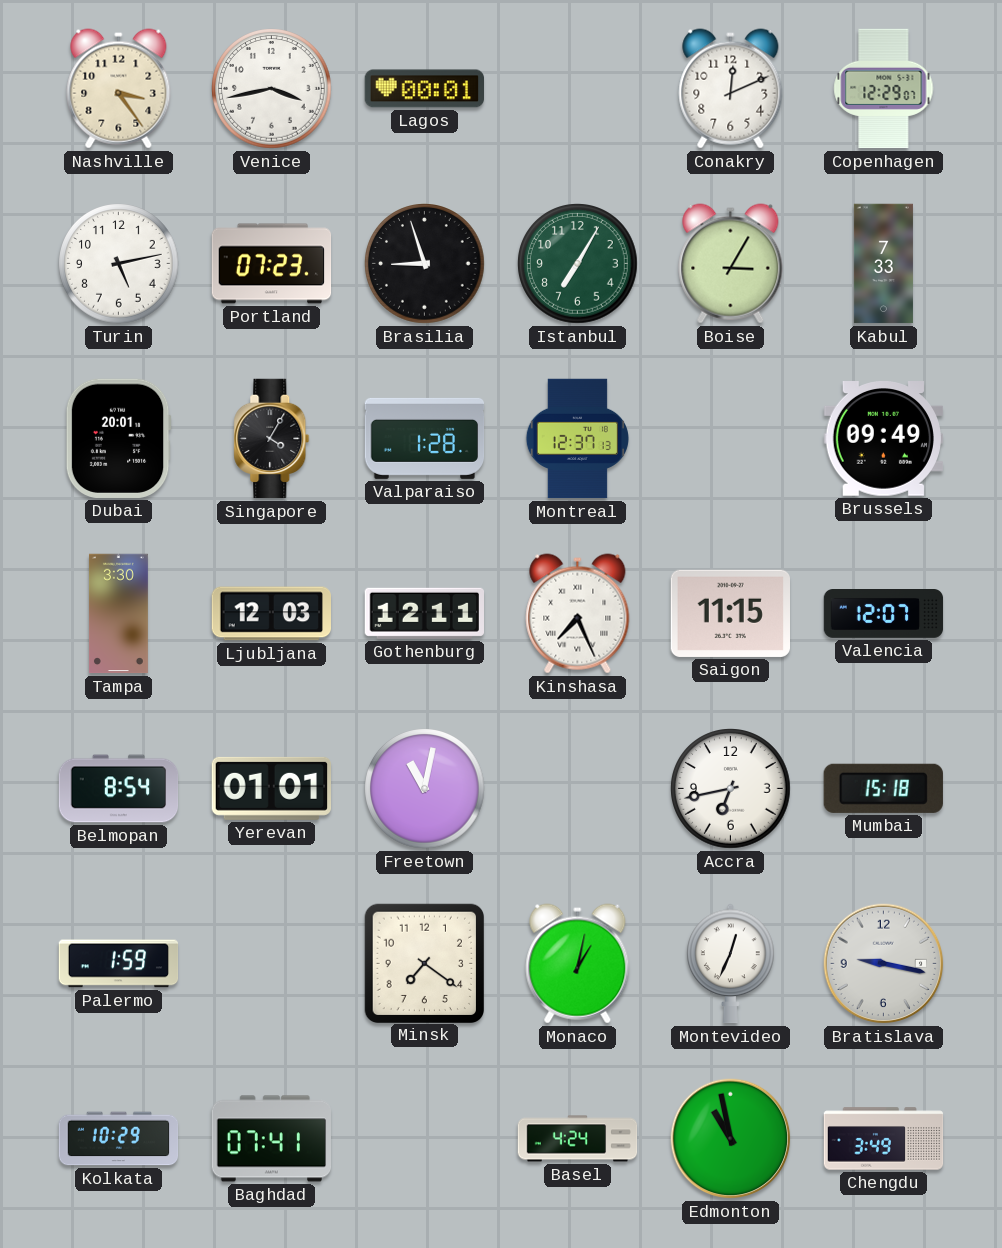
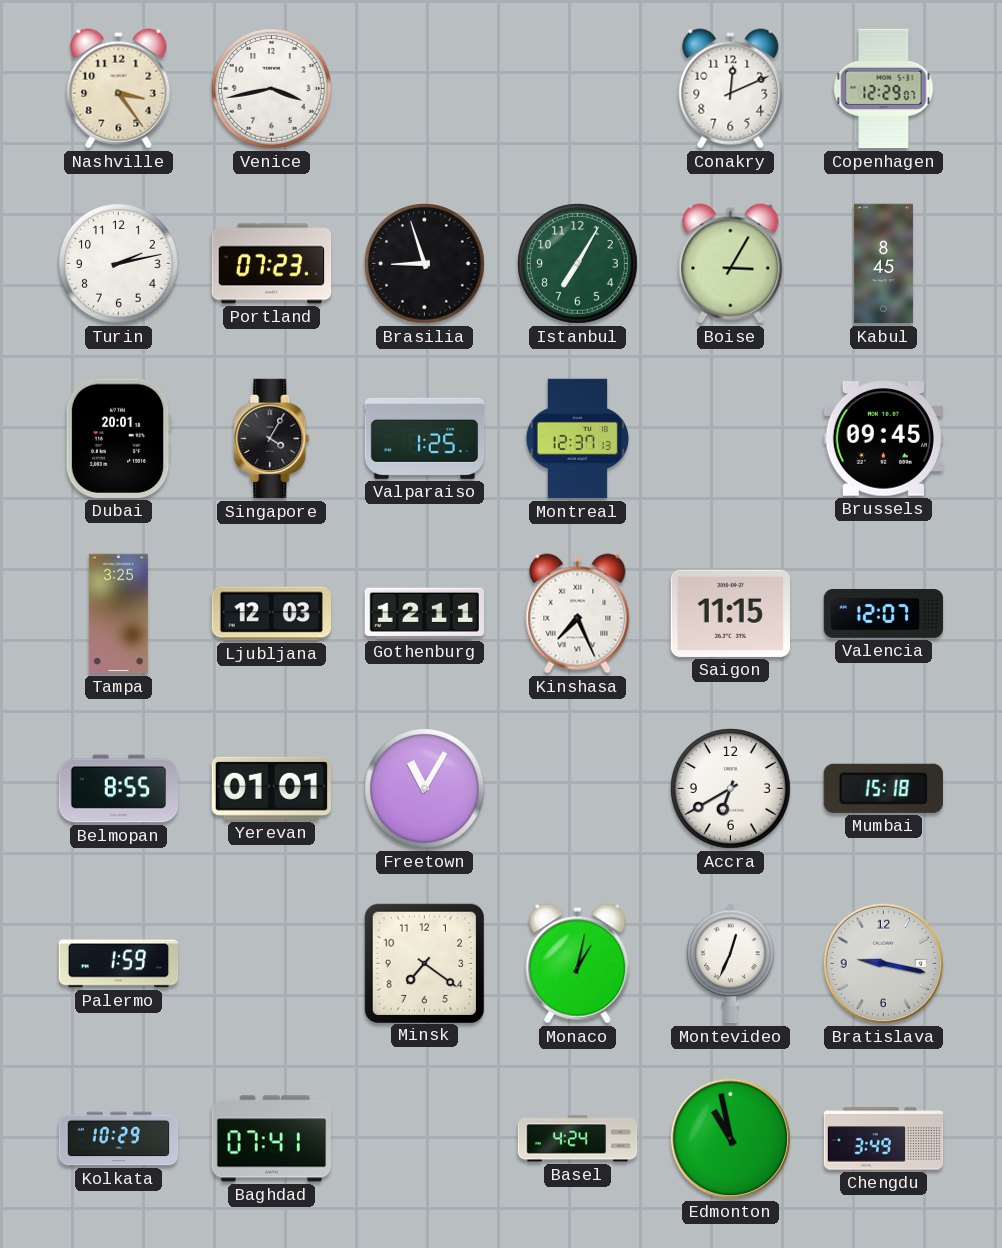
Lagos: 00:01 -> none (424, 89)
Turin: 5:13 -> 2:13 (119, 264)
Kabul: 7:33 -> 8:45 (883, 264)
Valparaiso: 1:28 -> 1:25 (425, 438)
Brussels: 09:49 -> 09:45 (883, 439)
Tampa: 3:30 -> 3:25 (118, 614)
Belmopan: 8:54 -> 8:55 (119, 789)
Freetown: 11:02 -> 11:05 (425, 789)
Accra: 6:43 -> 6:40 (731, 789)
